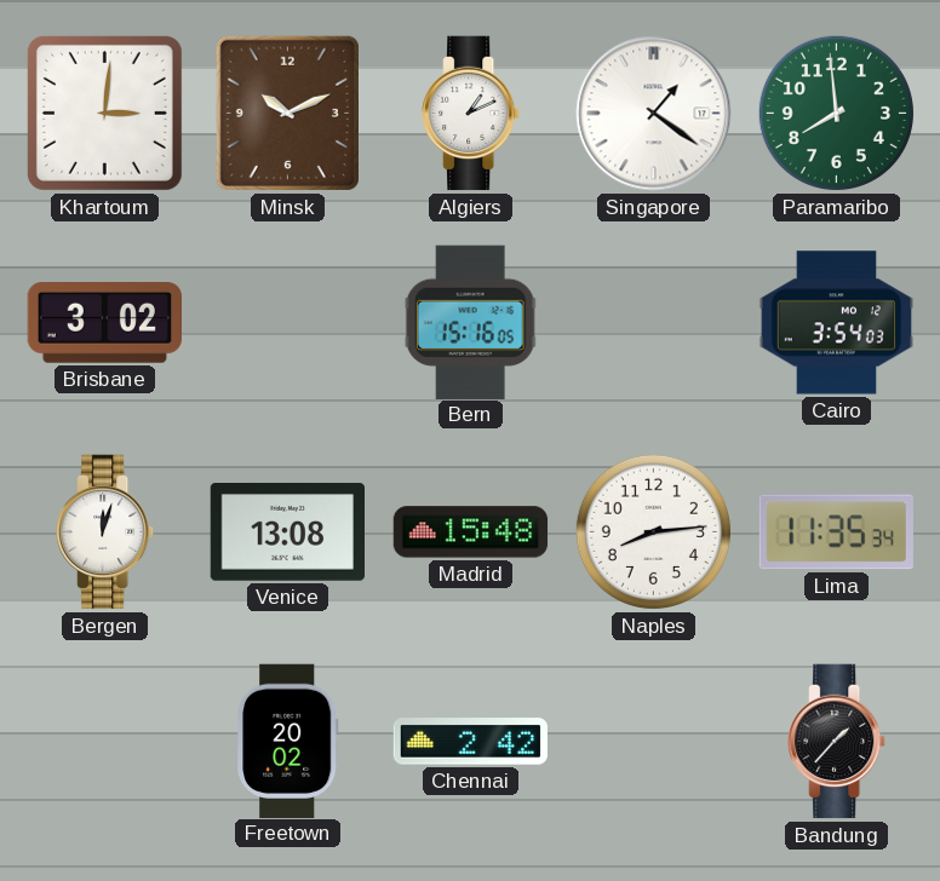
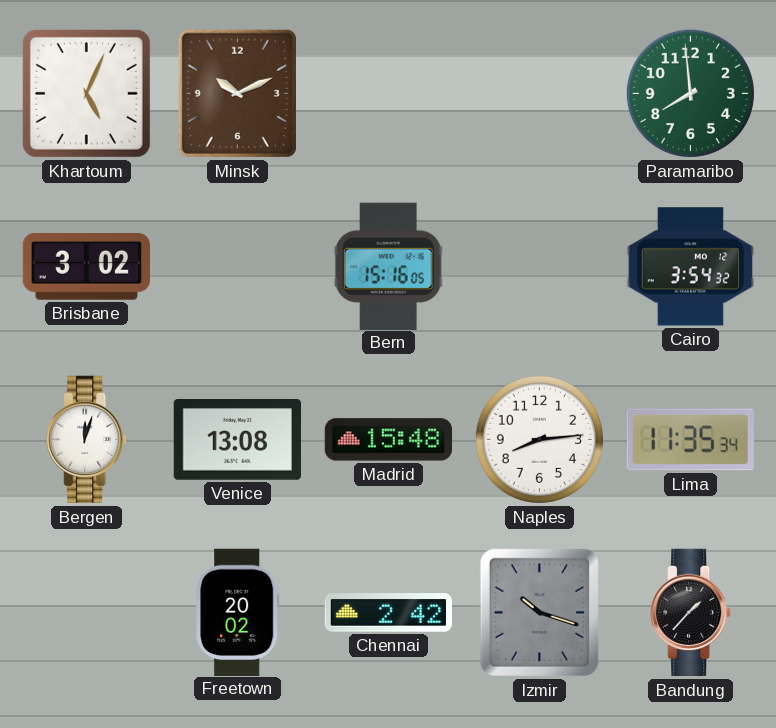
Khartoum: 3:01 -> 5:04 (86, 93)
Algiers: 1:11 -> none (471, 114)
Singapore: 1:21 -> none (654, 114)
Cairo: 3:54:03 -> 3:54:32 (691, 267)
Izmir: none -> 10:18 (539, 612)
